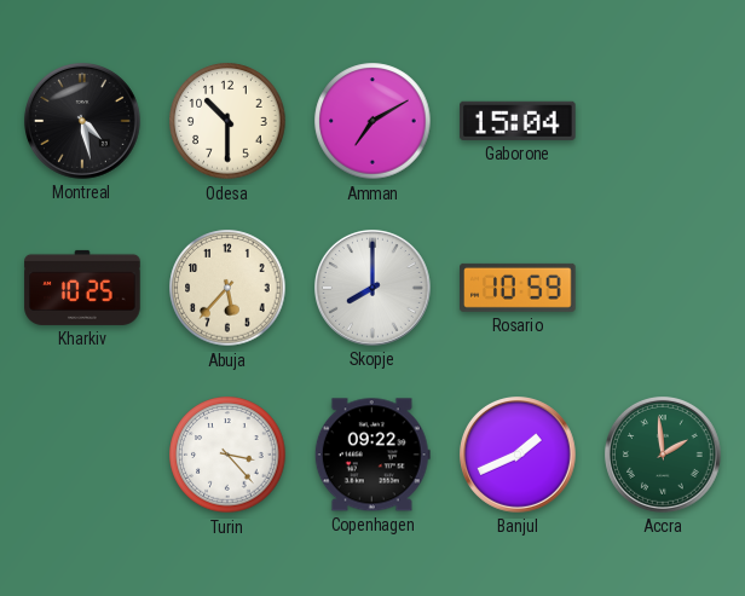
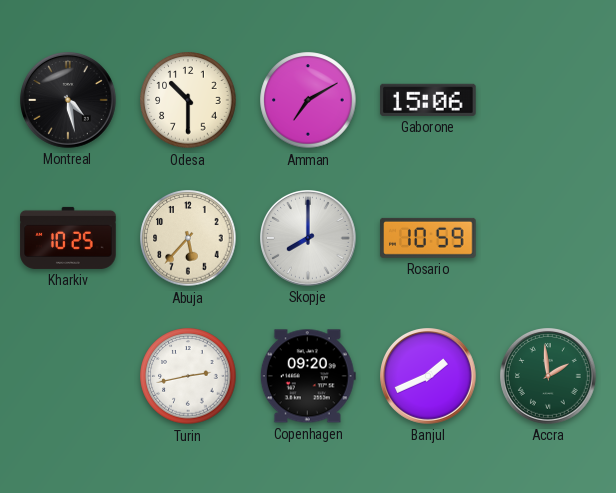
Gaborone: 15:04 -> 15:06 (428, 100)
Turin: 3:23 -> 2:43 (188, 376)
Copenhagen: 09:22 -> 09:20 (308, 376)
